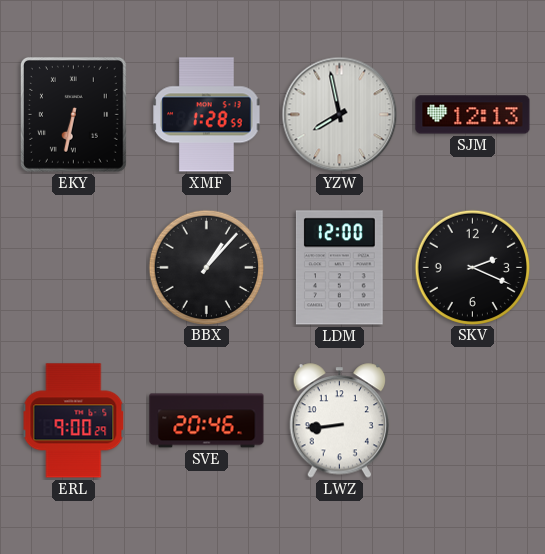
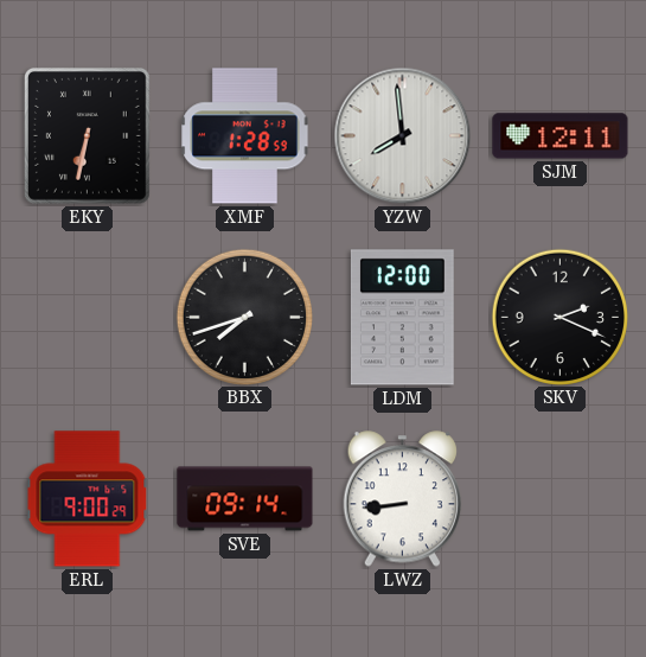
YZW: 7:58 -> 7:59 (403, 136)
SJM: 12:13 -> 12:11 (561, 136)
BBX: 1:07 -> 7:42 (244, 317)
SVE: 20:46 -> 09:14 (245, 499)
